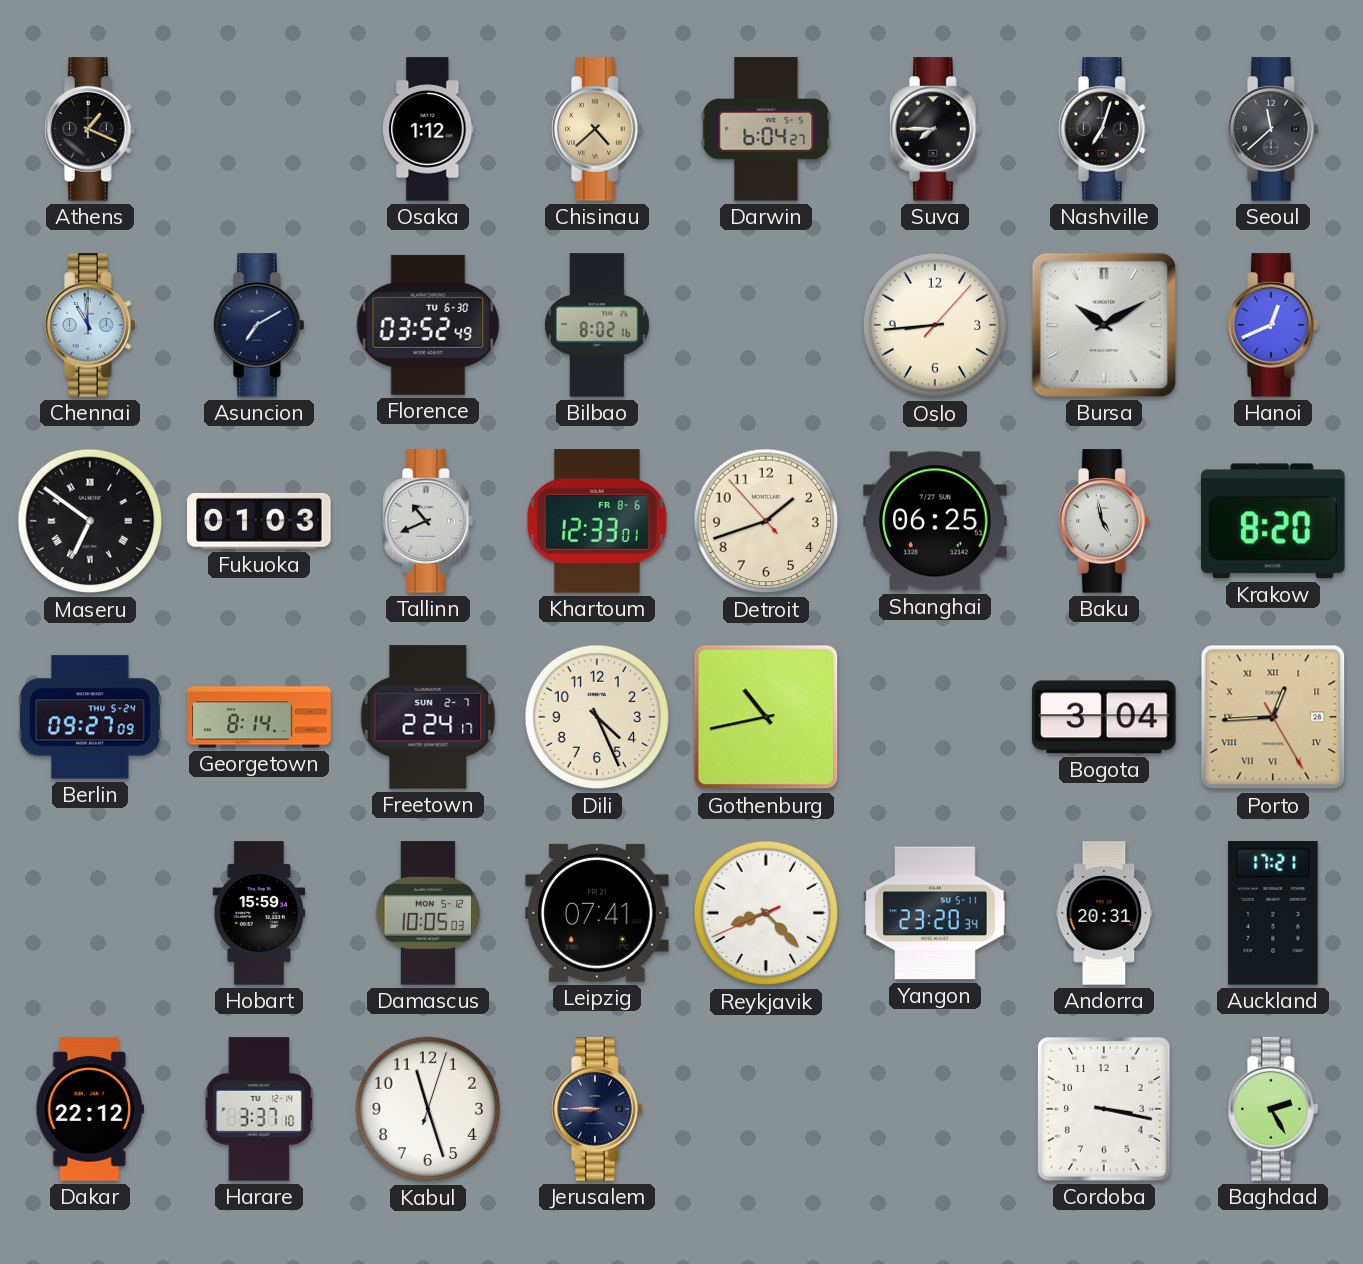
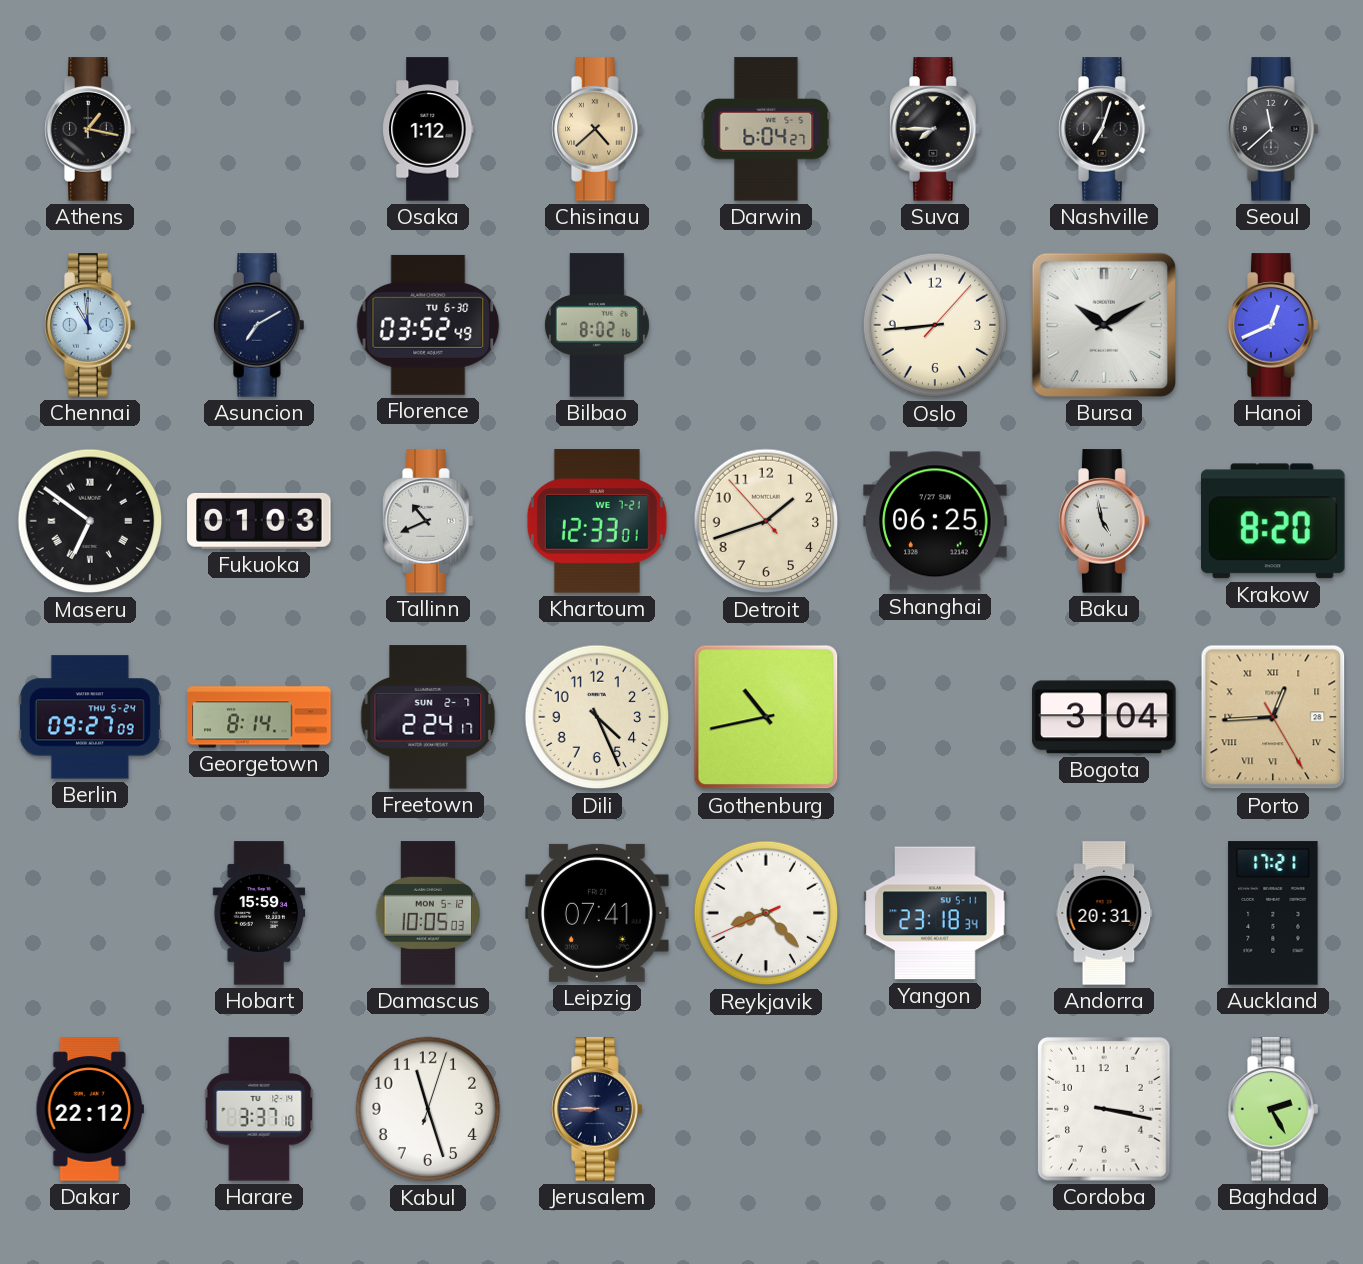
Athens: 1:19 -> 1:17 (90, 129)
Khartoum date: FR 8-6 -> WE 7-21 (597, 521)
Yangon: 23:20 -> 23:18 (935, 913)
